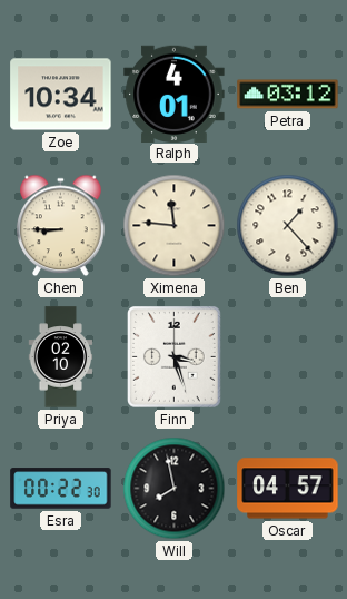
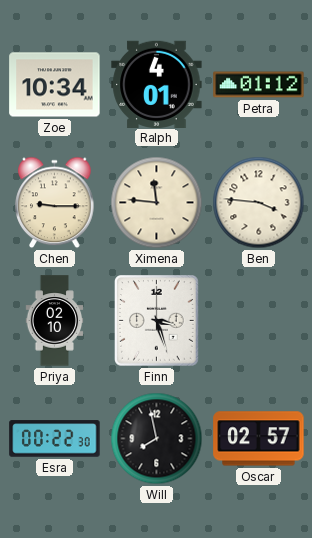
Petra: 03:12 -> 01:12 (259, 85)
Chen: 8:45 -> 9:15 (55, 203)
Ben: 1:23 -> 3:46 (259, 203)
Oscar: 04:57 -> 02:57 (259, 439)
